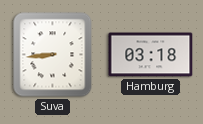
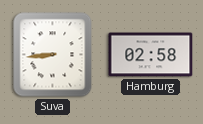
Hamburg: 03:18 -> 02:58 (151, 55)
